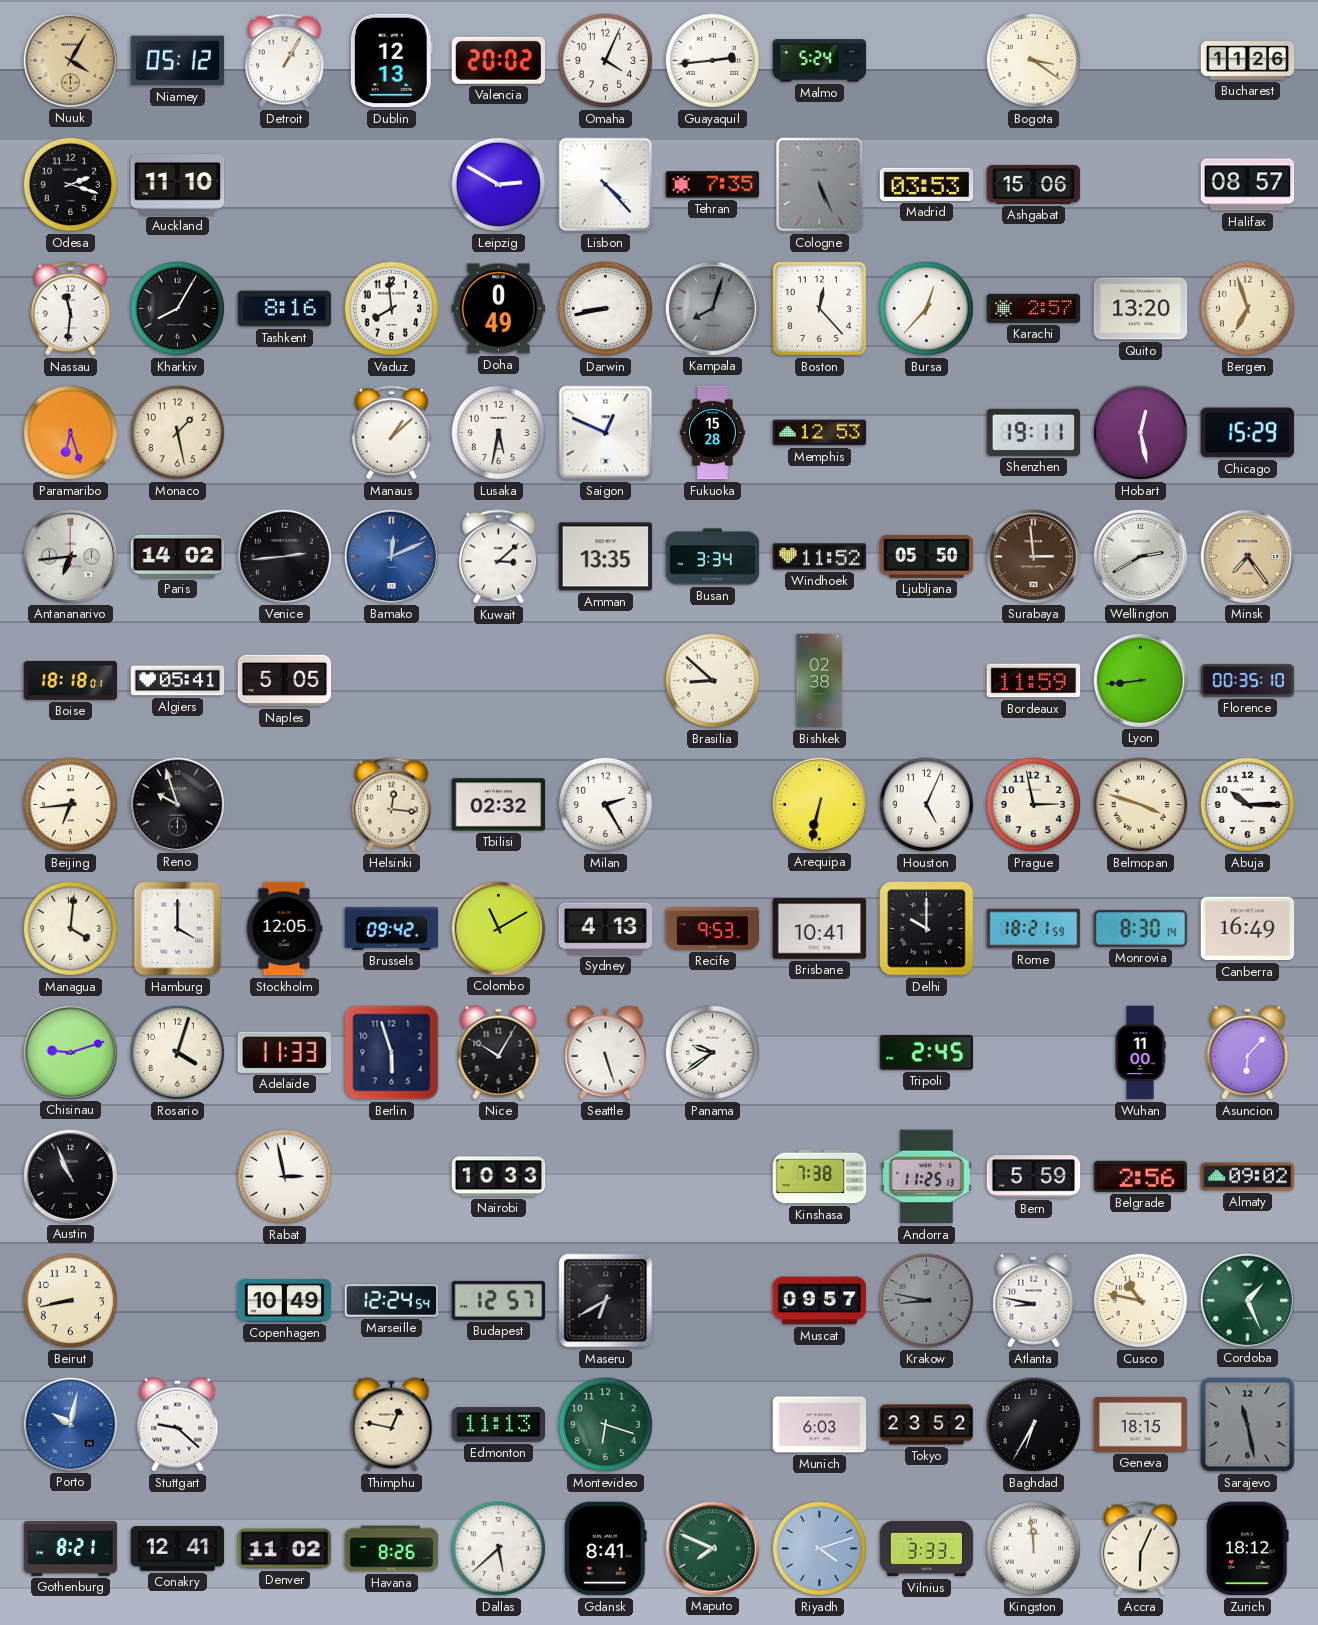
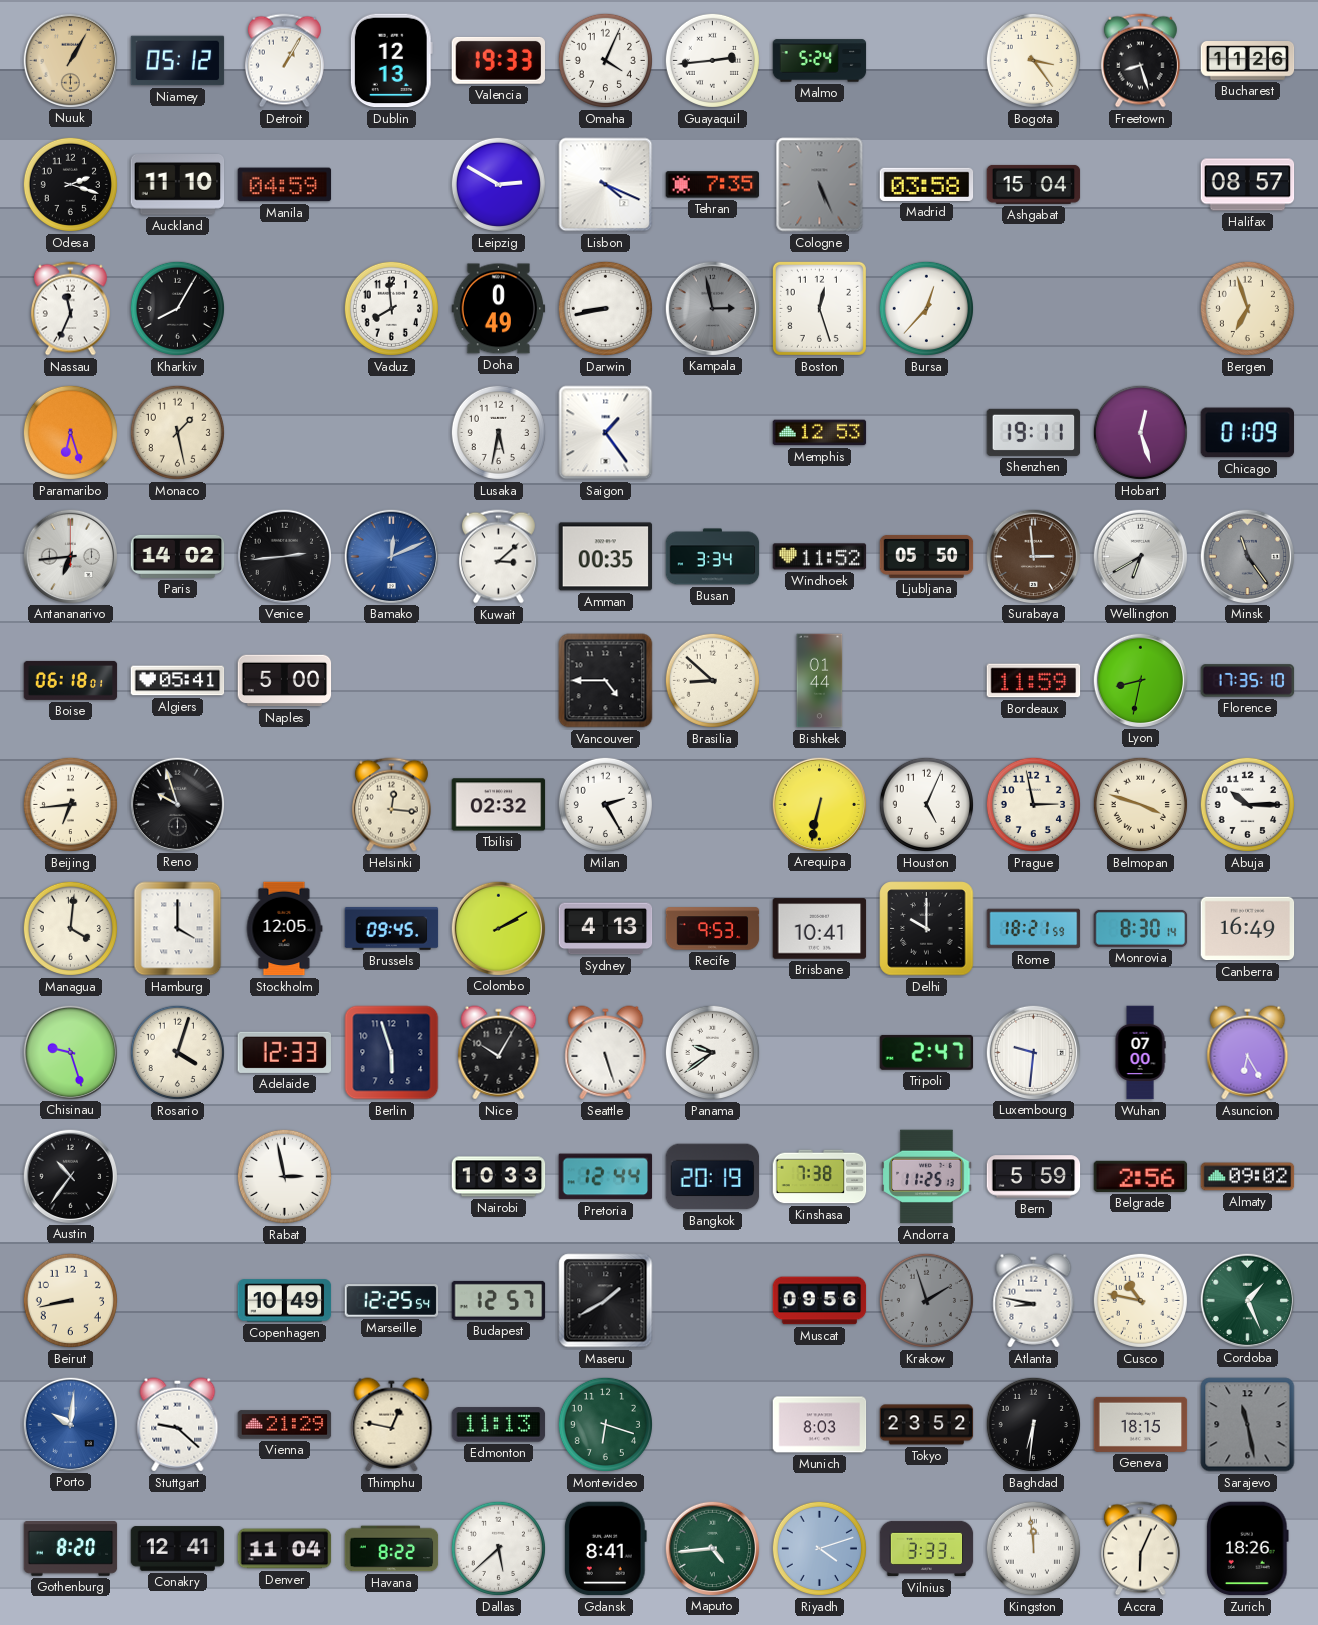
Nuuk: 4:05 -> 1:05 (70, 60)
Valencia: 20:02 -> 19:33 (498, 60)
Bogota: 3:21 -> 3:24 (1033, 60)
Freetown: none -> 8:27 (1140, 61)
Manila: none -> 04:59 (285, 185)
Lisbon: 4:23 -> 4:19 (606, 185)
Madrid: 03:53 -> 03:58 (927, 184)
Ashgabat: 15:06 -> 15:04 (1034, 184)
Nassau: 11:31 -> 11:34 (70, 309)
Tashkent: 8:16 -> none (285, 309)
Kampala: 8:03 -> 2:58 (712, 308)
Boston: 12:23 -> 12:27 (819, 308)
Karachi: 2:57 -> none (1034, 308)
Quito: 13:20 -> none (1141, 309)
Manaus: 1:08 -> none (391, 433)
Saigon: 12:49 -> 1:24 (606, 433)
Fukuoka: 15:28 -> none (712, 433)
Hobart: 12:28 -> 12:27 (1140, 432)
Chicago: 15:29 -> 01:09 (1247, 433)
Amman: 13:35 -> 00:35 (606, 557)
Wellington: 2:40 -> 6:40 (1140, 556)
Minsk: 7:24 -> 11:24 (1247, 556)
Minsk dial: champagne -> grey (1247, 556)
Boise: 18:18 -> 06:18 (71, 680)
Naples: 5:05 -> 5:00 (285, 681)
Vancouver: none -> 4:45 (606, 681)
Bishkek: 02:38 -> 01:44 (820, 681)
Lyon: 8:44 -> 8:32 (1140, 680)
Florence: 00:35 -> 17:35 (1248, 681)
Brussels: 09:42 -> 09:45 (392, 929)
Colombo: 11:10 -> 2:10 (498, 928)
Chisinau: 9:12 -> 9:27 (70, 1052)
Adelaide: 11:33 -> 12:33 (284, 1052)
Tripoli: 2:45 -> 2:47 (927, 1052)
Luxembourg: none -> 9:31 (1033, 1052)
Wuhan: 11:00 -> 07:00 (1140, 1053)
Asuncion: 6:07 -> 6:25 (1248, 1053)
Austin: 10:56 -> 10:36 (70, 1176)
Pretoria: none -> 12:44 (606, 1177)
Bangkok: none -> 20:19 (713, 1177)
Marseille: 12:24 -> 12:25 (392, 1301)
Maseru: 6:40 -> 1:40 (606, 1301)
Muscat: 09:57 -> 09:56 (820, 1301)
Krakow: 8:47 -> 1:57 (926, 1300)
Porto: 10:02 -> 10:01 (70, 1424)
Vienna: none -> 21:29 (285, 1425)
Munich: 6:03 -> 8:03 (820, 1425)
Baghdad: 6:35 -> 6:31 (1033, 1424)
Gothenburg: 8:21 -> 8:20 (71, 1549)
Denver: 11:02 -> 11:04 (285, 1549)
Havana: 8:26 -> 8:22 (392, 1549)
Maputo: 7:49 -> 4:44 (712, 1548)
Zurich: 18:12 -> 18:26 (1248, 1549)
